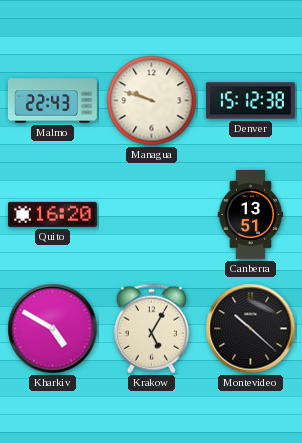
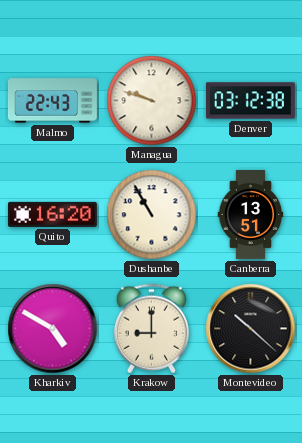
Denver: 15:12 -> 03:12 (250, 101)
Dushanbe: none -> 10:55 (152, 215)
Krakow: 5:05 -> 9:00 (151, 329)
